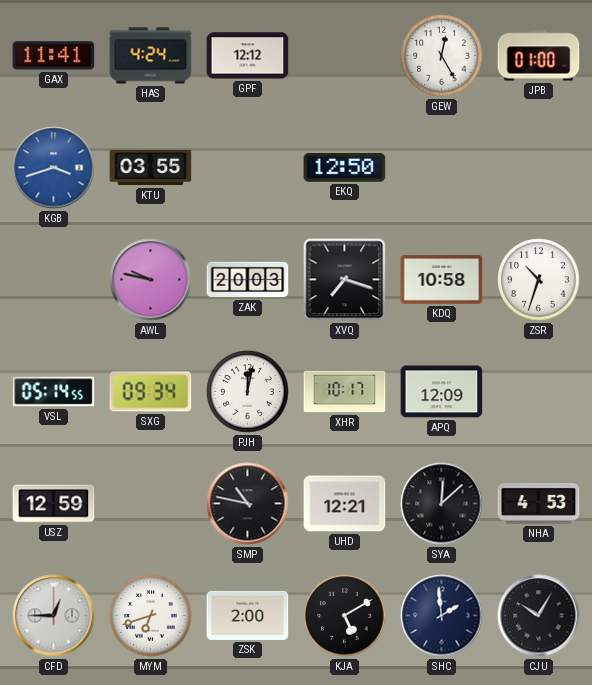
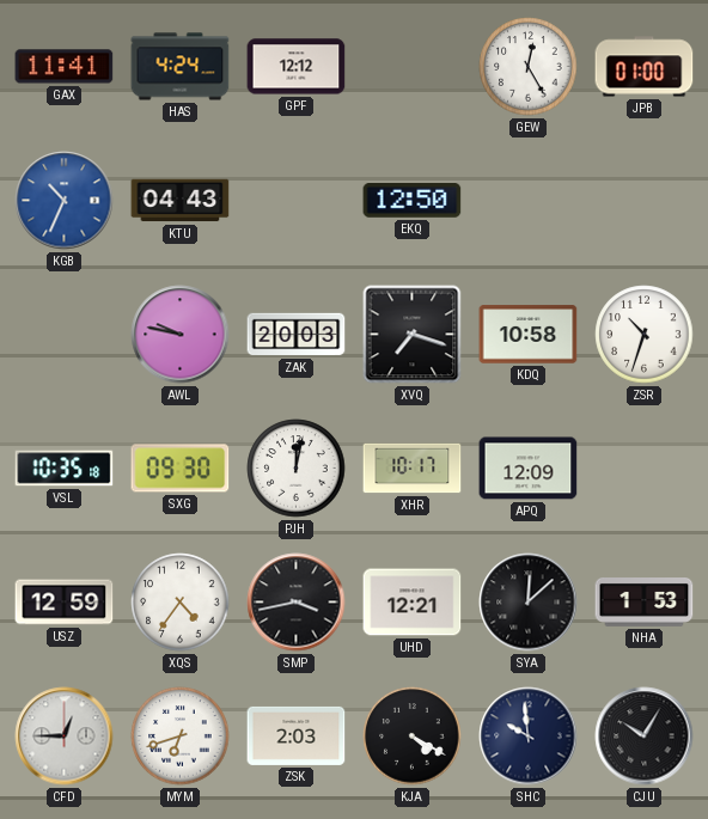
KGB: 3:42 -> 10:34 (65, 201)
KTU: 03:55 -> 04:43 (181, 201)
VSL: 05:14 -> 10:35 (65, 469)
SXG: 09:34 -> 09:30 (181, 469)
XQS: none -> 4:36 (181, 603)
SMP: 10:47 -> 3:43 (297, 603)
NHA: 4:53 -> 1:53 (645, 603)
ZSK: 2:00 -> 2:03 (297, 735)
KJA: 5:10 -> 4:20 (413, 737)
SHC: 1:59 -> 9:59 (529, 737)
